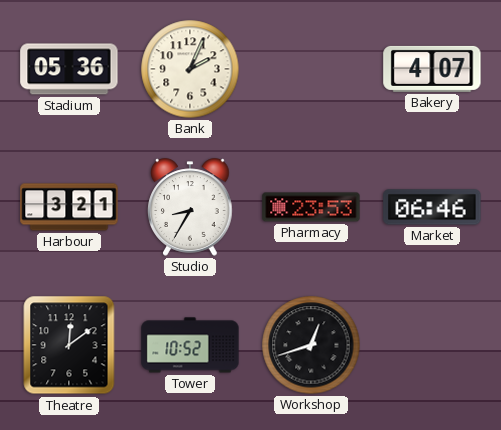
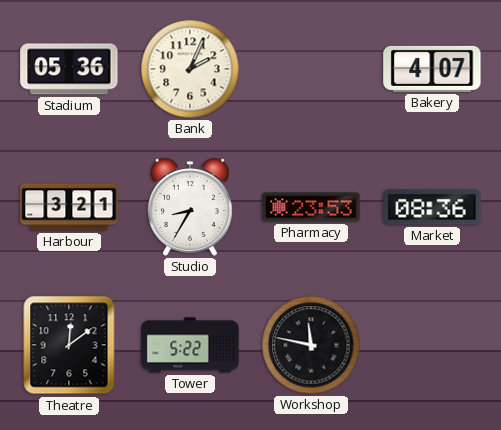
Market: 06:46 -> 08:36 (432, 207)
Tower: 10:52 -> 5:22 (190, 345)
Workshop: 12:42 -> 11:47 (311, 345)
